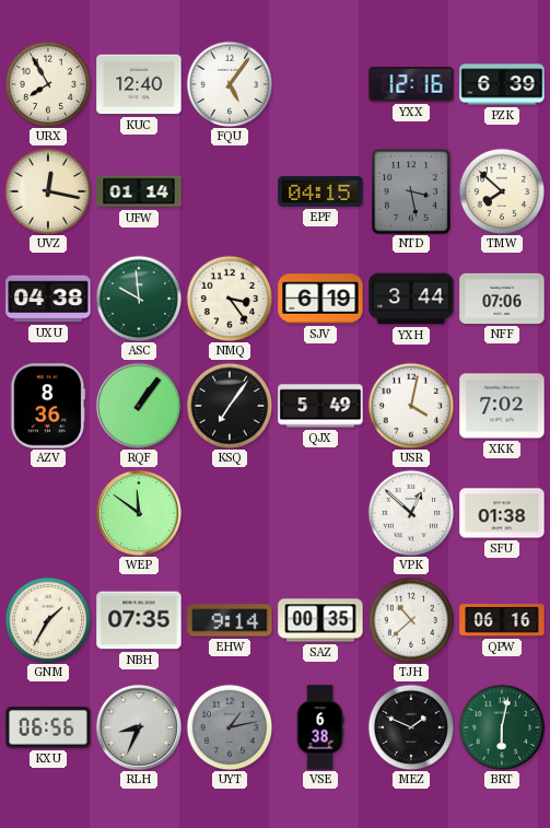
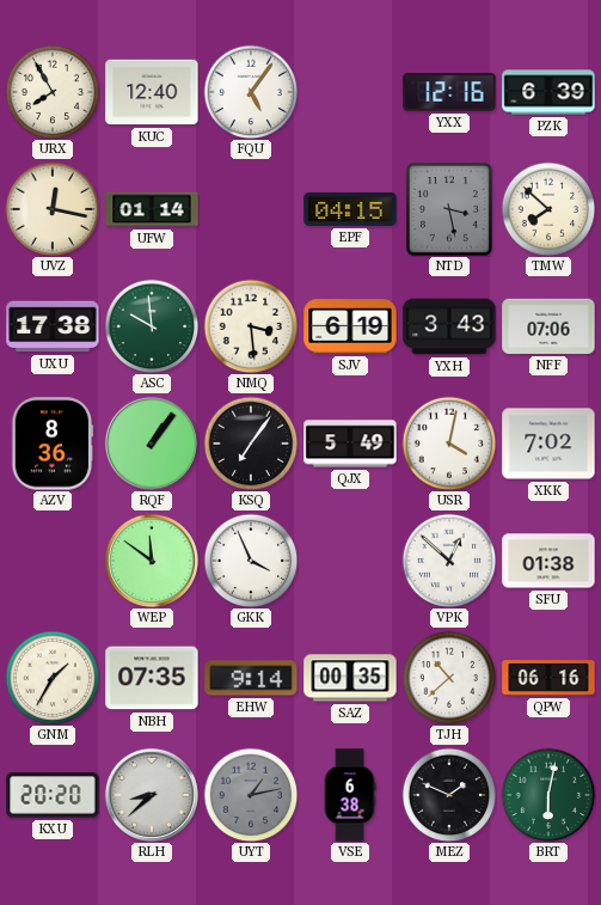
UXU: 04:38 -> 17:38 (53, 326)
NMQ: 3:24 -> 3:29 (251, 326)
YXH: 3:44 -> 3:43 (449, 326)
GKK: none -> 3:56 (251, 561)
KXU: 06:56 -> 20:20 (53, 795)
RLH: 8:34 -> 8:38 (152, 795)
